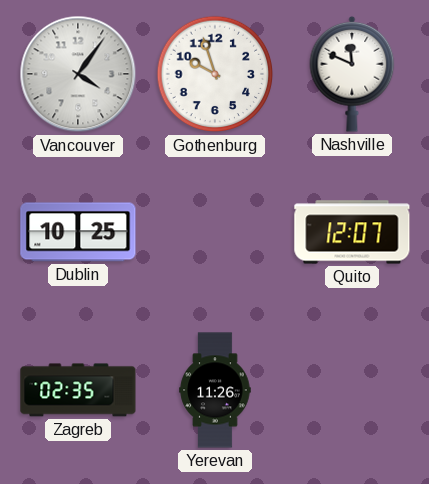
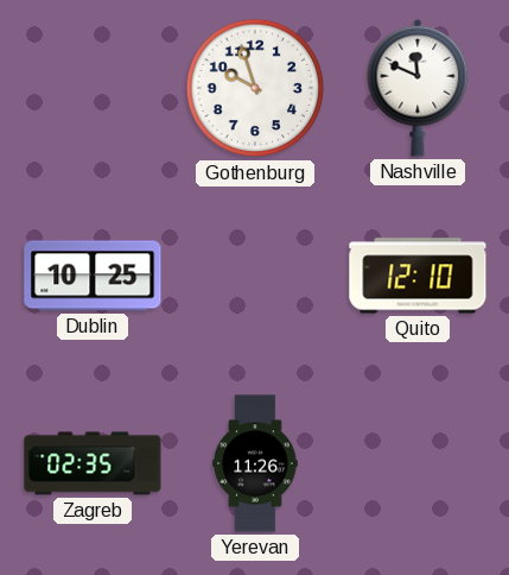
Vancouver: 4:06 -> none (78, 74)
Quito: 12:07 -> 12:10 (418, 276)
